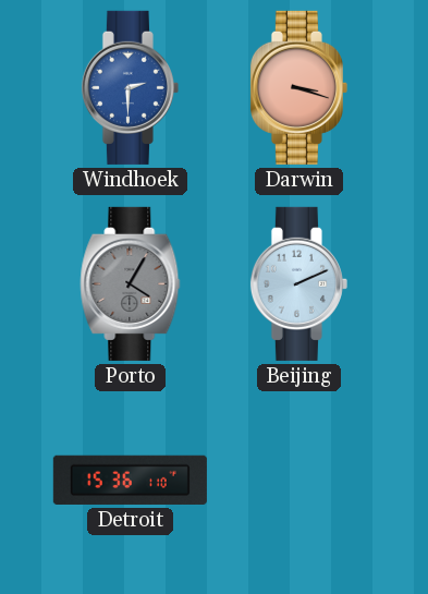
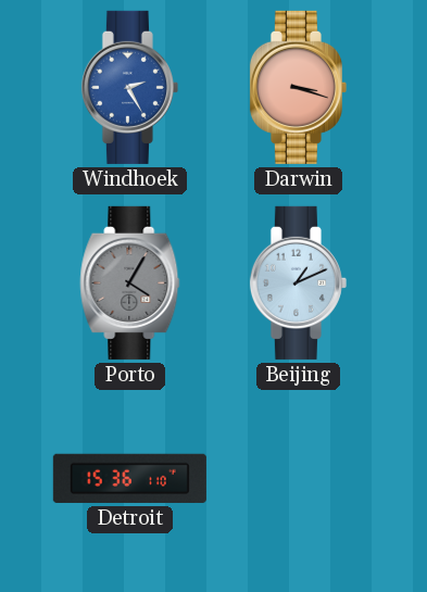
Windhoek: 2:30 -> 2:25 (129, 87)
Beijing: 2:11 -> 1:11 (298, 282)
